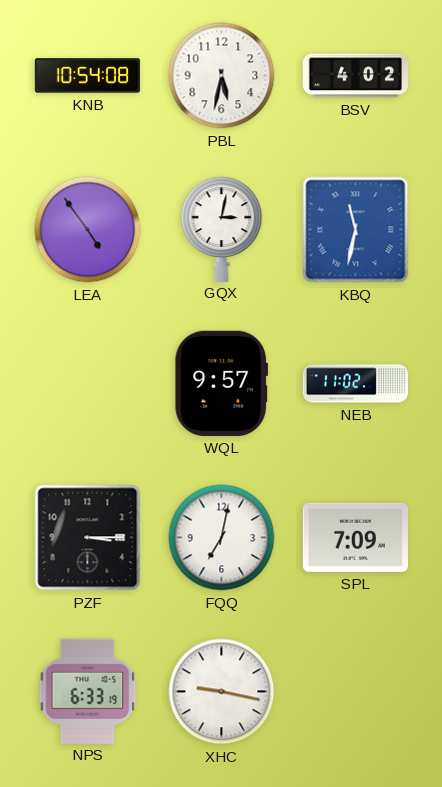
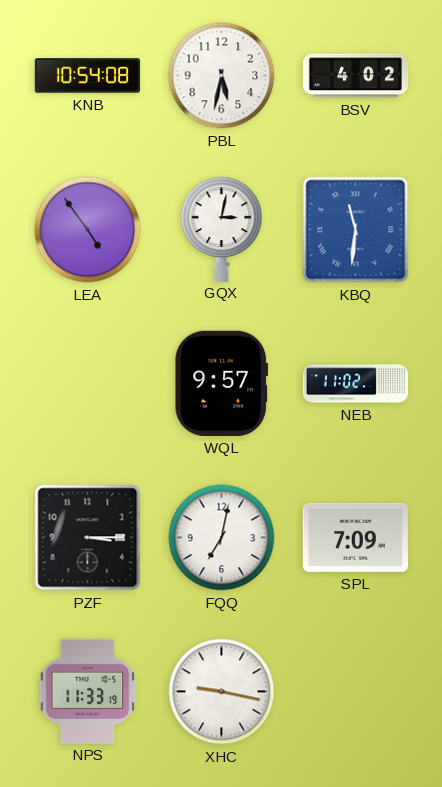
KBQ: 11:32 -> 11:31 (356, 230)
NPS: 6:33 -> 11:33 (88, 691)
